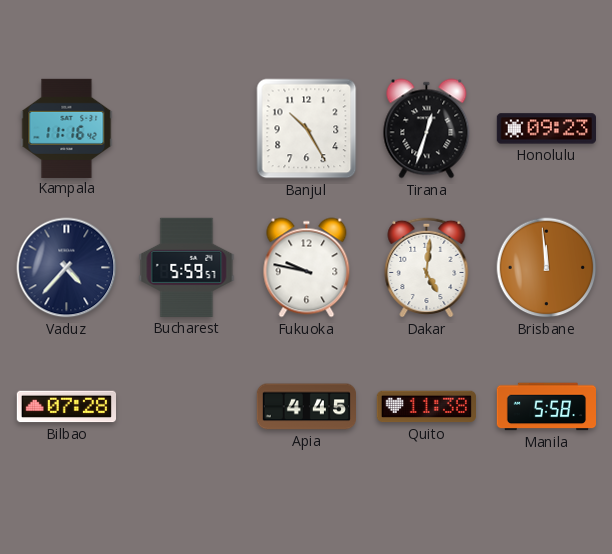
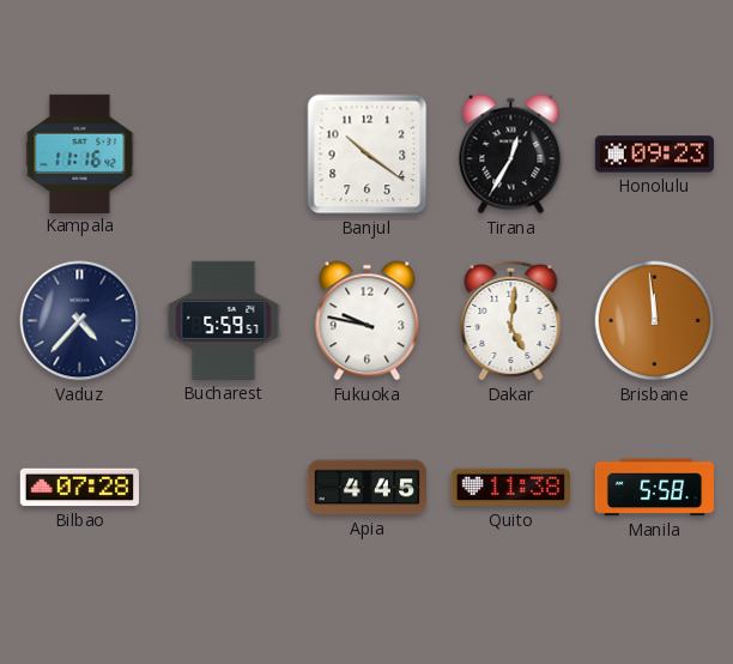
Banjul: 10:25 -> 10:21 (368, 155)
Tirana: 12:33 -> 12:35 (511, 155)
